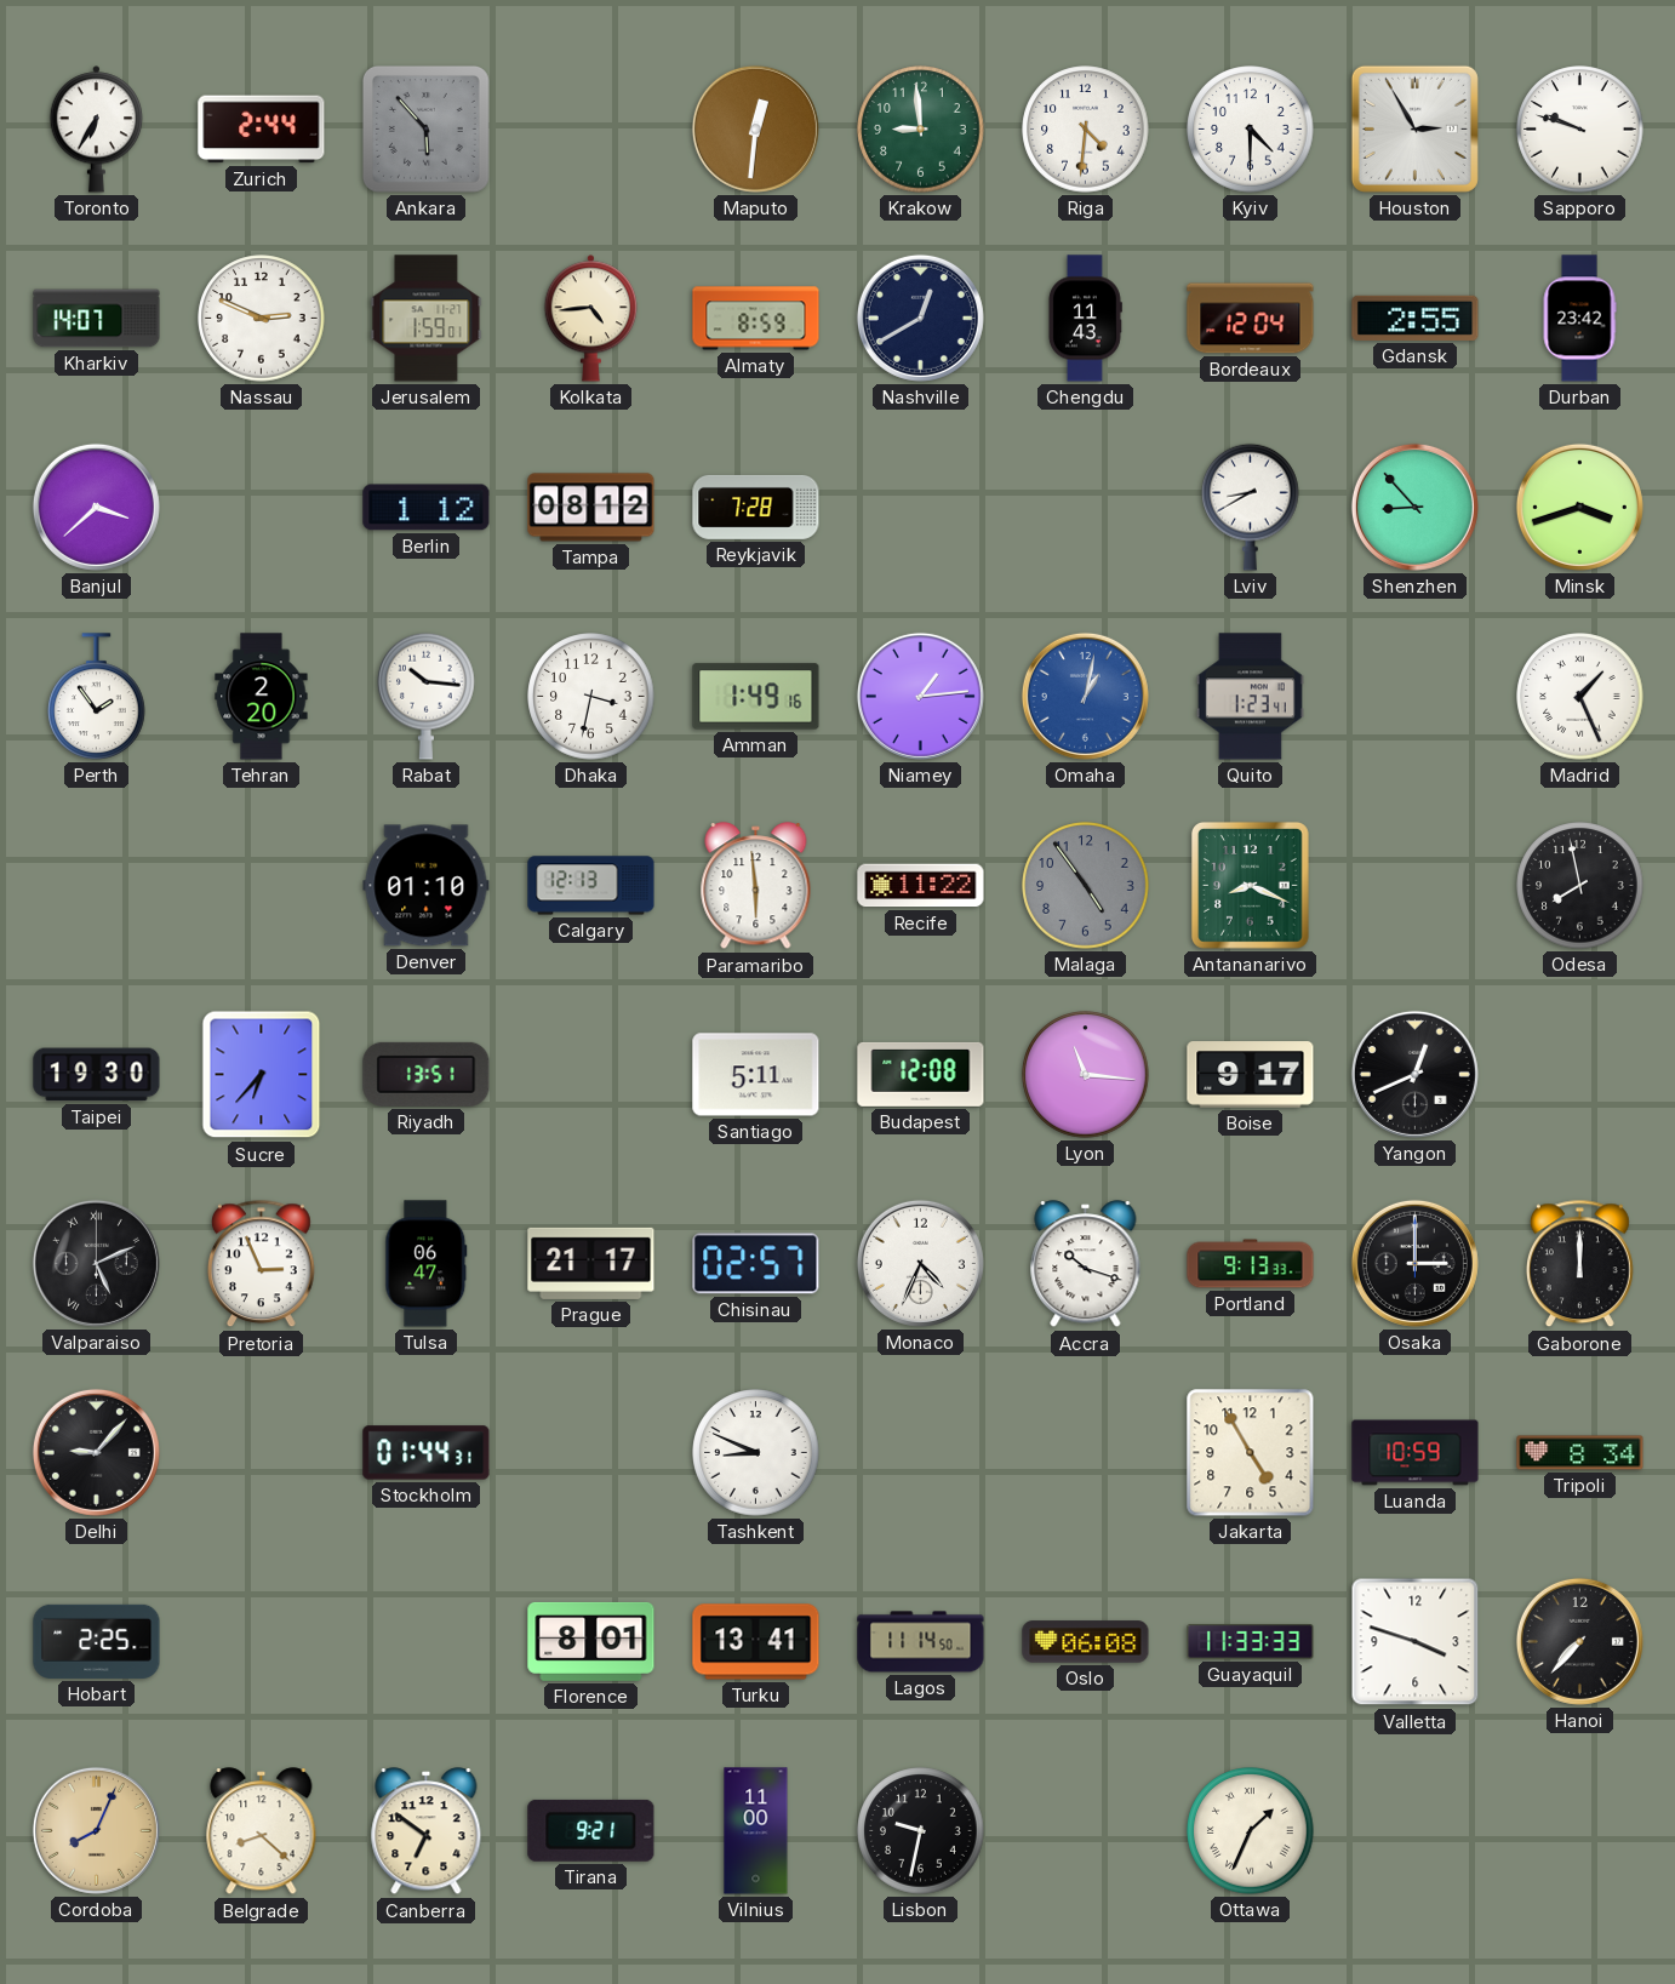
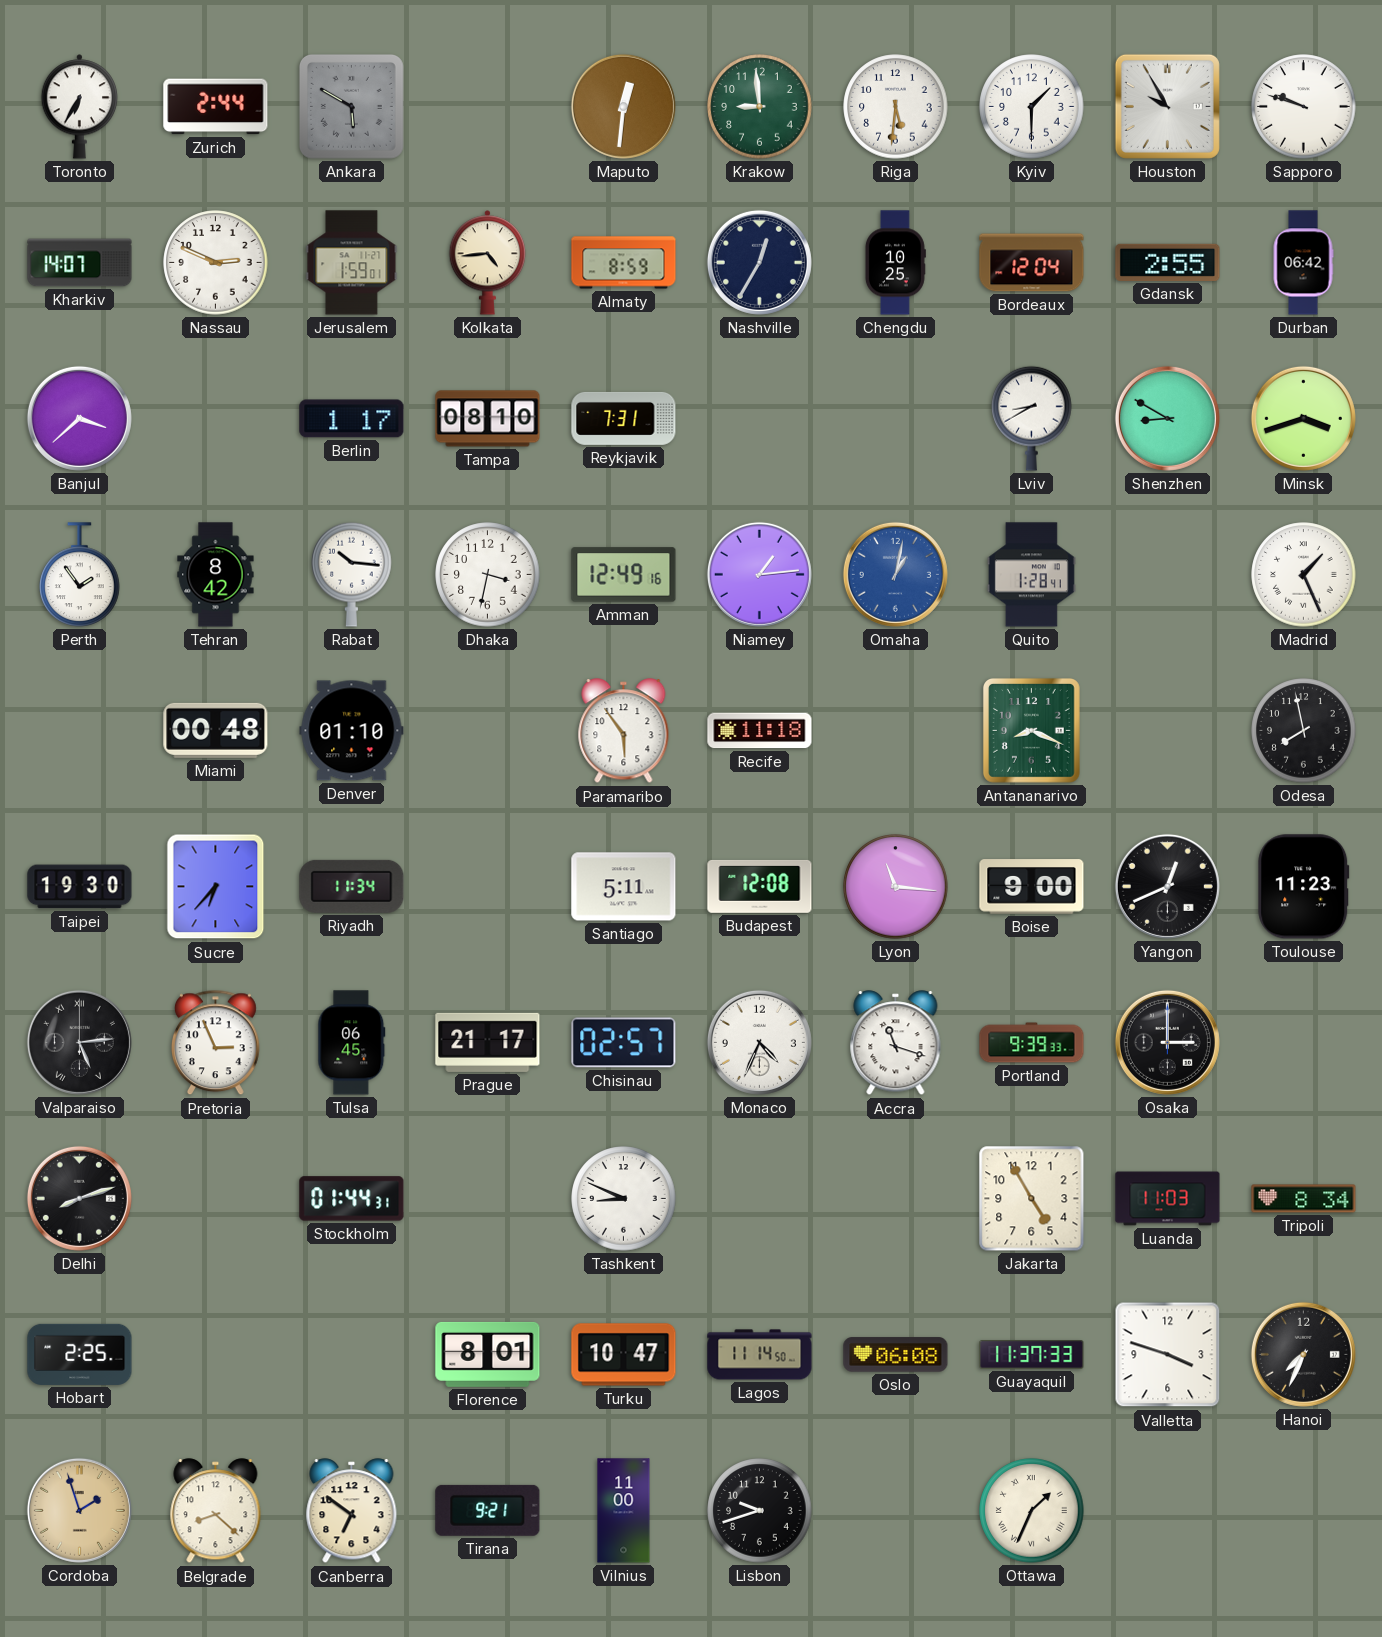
Ankara: 5:53 -> 5:50 (351, 106)
Riga: 4:31 -> 5:31 (896, 107)
Kyiv: 4:30 -> 1:30 (1032, 107)
Houston: 2:55 -> 9:55 (1167, 106)
Nashville: 12:40 -> 12:35 (759, 262)
Chengdu: 11:43 -> 10:25 (895, 263)
Durban: 23:42 -> 06:42 (1303, 263)
Berlin: 1:12 -> 1:17 (352, 419)
Tampa: 08:12 -> 08:10 (488, 419)
Reykjavik: 7:28 -> 7:31 (624, 418)
Shenzhen: 8:53 -> 8:50 (1167, 418)
Tehran: 2:20 -> 8:42 (216, 575)
Amman: 1:49 -> 12:49 (624, 575)
Quito: 1:23 -> 1:28 (1031, 575)
Miami: none -> 00:48 (216, 730)
Calgary: 12:13 -> none (591, 886)
Paramaribo: 5:59 -> 5:54 (624, 731)
Recife: 11:22 -> 11:18 (760, 731)
Malaga: 4:54 -> none (1086, 886)
Riyadh: 13:51 -> 11:34 (352, 886)
Boise: 9:17 -> 9:00 (1032, 887)
Toulouse: none -> 11:23 (1304, 887)
Valparaiso: 5:11 -> 5:14 (79, 1042)
Tulsa: 06:47 -> 06:45 (352, 1043)
Accra: 10:18 -> 11:18 (896, 1043)
Portland: 9:13 -> 9:39 (1032, 1043)
Gaborone: 12:00 -> none (1579, 1264)
Delhi: 9:07 -> 8:12 (79, 1198)
Luanda: 10:59 -> 11:03 (1168, 1199)
Turku: 13:41 -> 10:47 (624, 1355)
Guayaquil: 11:33 -> 11:37 (1032, 1355)
Hanoi: 7:37 -> 7:34 (1303, 1354)
Cordoba: 8:04 -> 1:57 (79, 1510)
Lisbon: 9:32 -> 9:42 (760, 1511)
